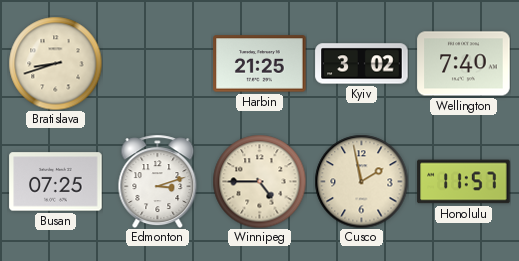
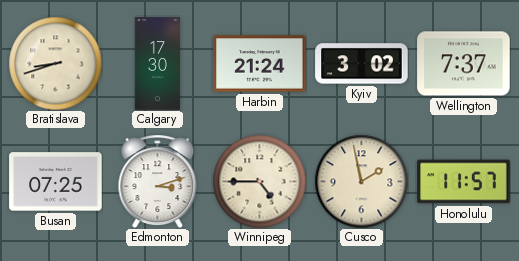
Calgary: none -> 17:30 (158, 64)
Harbin: 21:25 -> 21:24 (260, 64)
Wellington: 7:40 -> 7:37 (464, 64)
